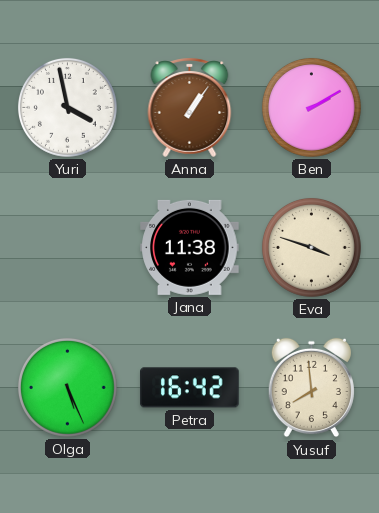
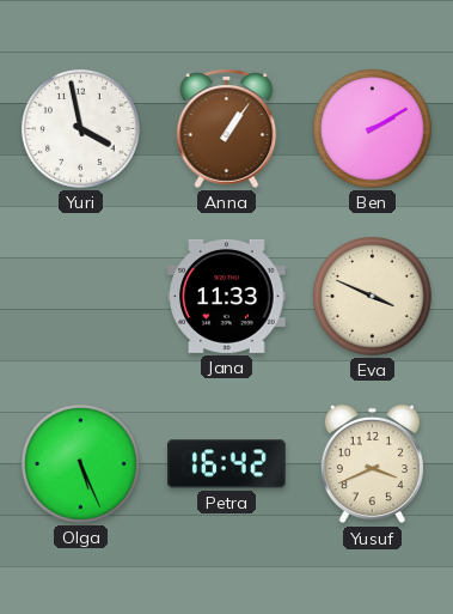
Jana: 11:38 -> 11:33 (227, 296)
Eva: 3:48 -> 3:49 (372, 296)
Yusuf: 7:59 -> 3:41 (372, 464)
